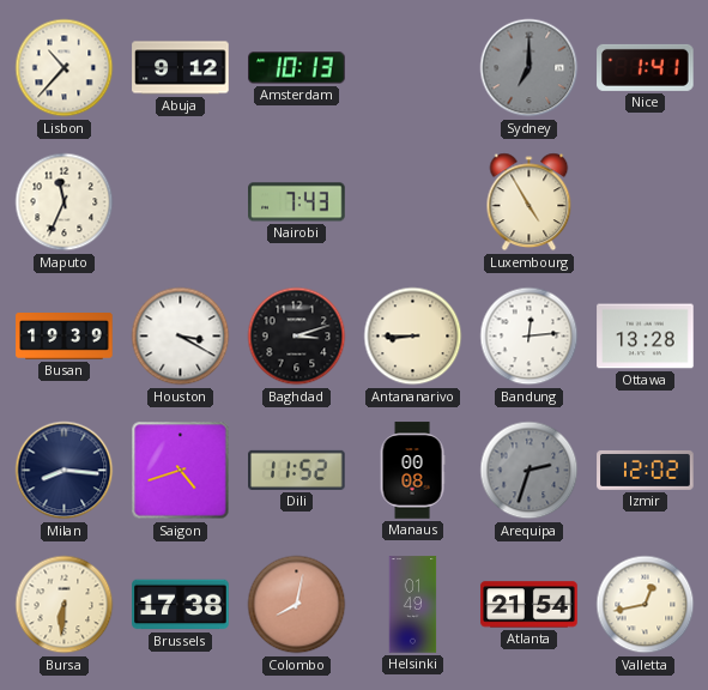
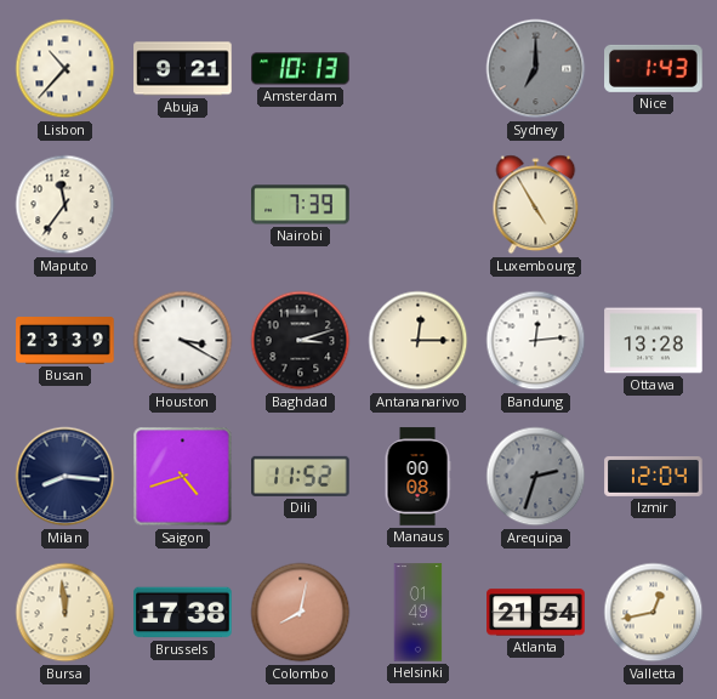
Abuja: 9:12 -> 9:21 (183, 69)
Nice: 1:41 -> 1:43 (654, 68)
Maputo: 11:34 -> 11:36 (66, 205)
Nairobi: 7:43 -> 7:39 (301, 205)
Busan: 19:39 -> 23:39 (66, 341)
Antananarivo: 8:45 -> 12:15 (419, 341)
Izmir: 12:02 -> 12:04 (654, 476)
Bursa: 6:31 -> 11:59 (66, 613)
